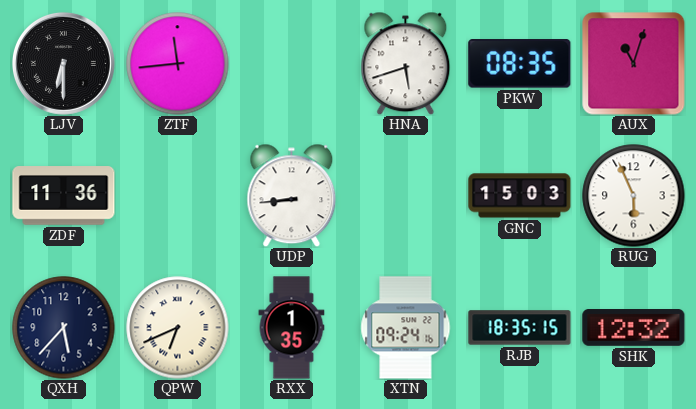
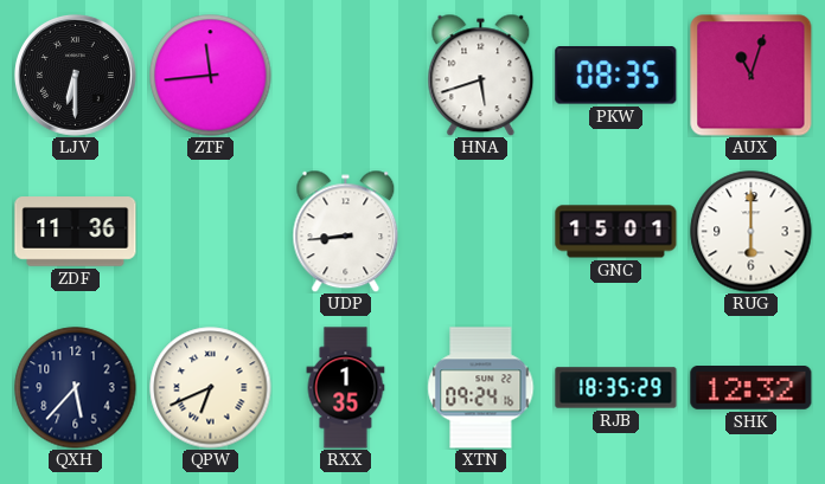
GNC: 15:03 -> 15:01 (616, 232)
RUG: 5:56 -> 6:00 (752, 232)
RJB: 18:35:15 -> 18:35:29 (616, 388)
